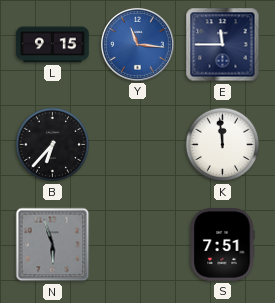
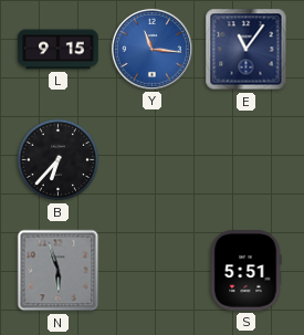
E: 11:45 -> 11:06 (247, 50)
K: 11:59 -> none (223, 145)
S: 7:51 -> 5:51 (245, 271)
